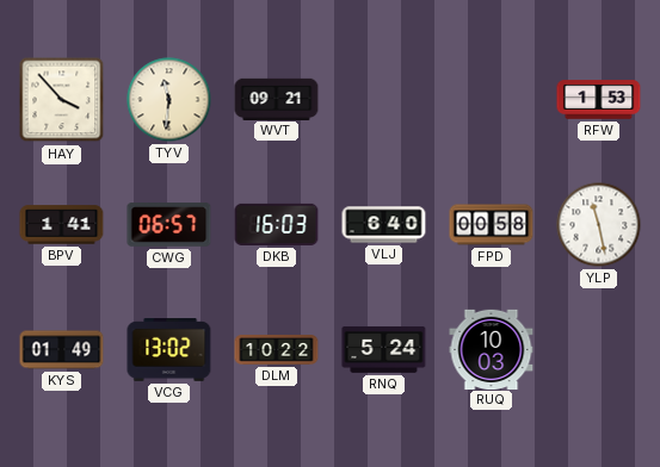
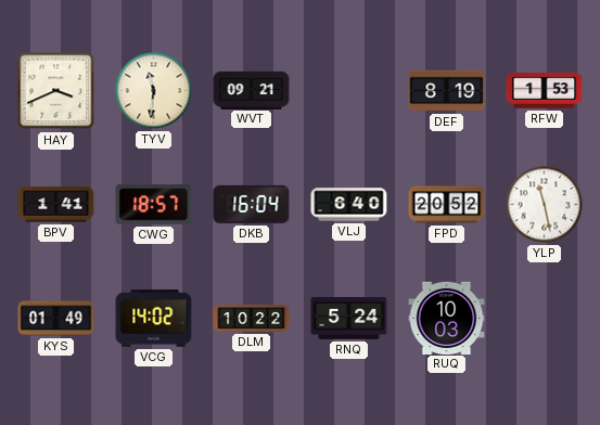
HAY: 3:53 -> 3:41 (56, 91)
DEF: none -> 8:19 (447, 91)
CWG: 06:57 -> 18:57 (154, 205)
DKB: 16:03 -> 16:04 (252, 204)
FPD: 00:58 -> 20:52 (447, 205)
VCG: 13:02 -> 14:02 (154, 319)
